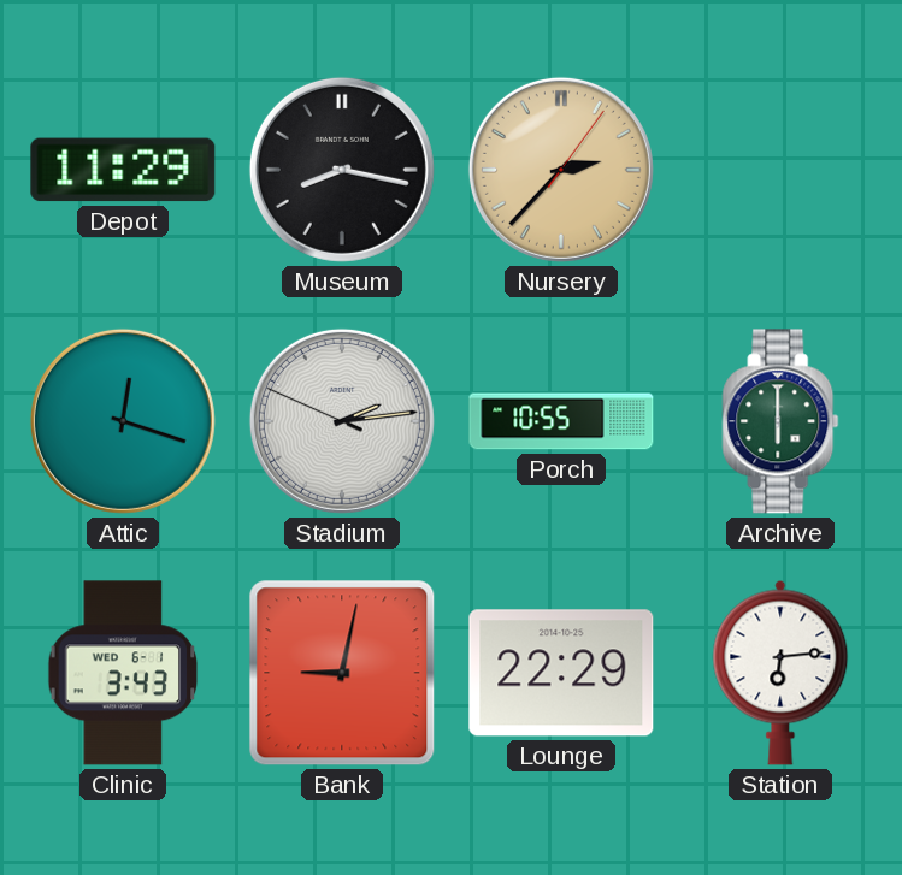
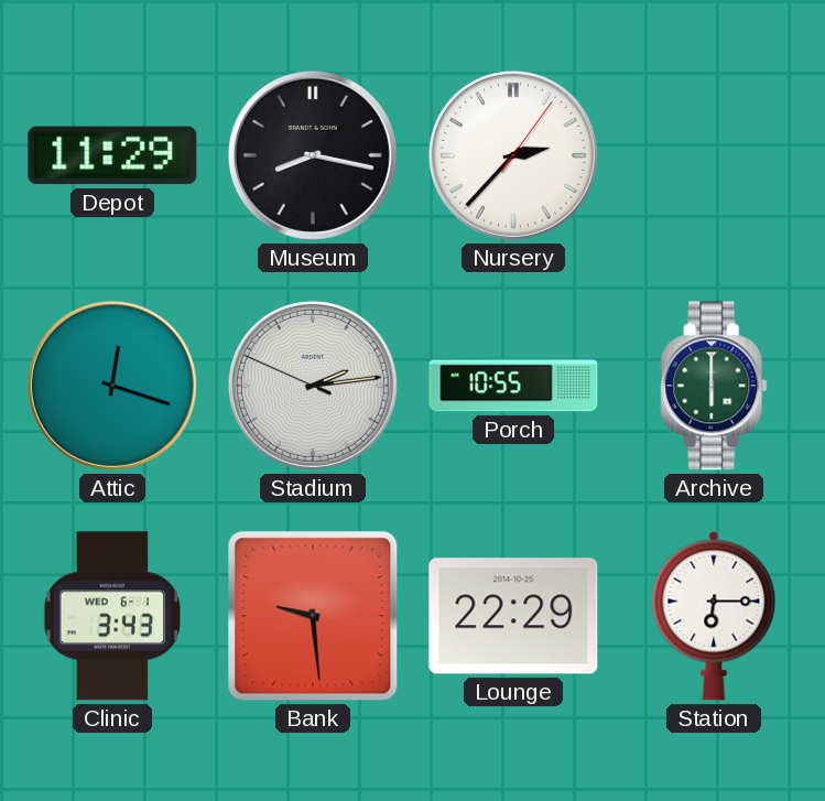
Nursery dial: champagne -> white (513, 155)
Bank: 9:02 -> 9:29 (313, 616)
Station: 6:14 -> 6:15 (714, 616)
